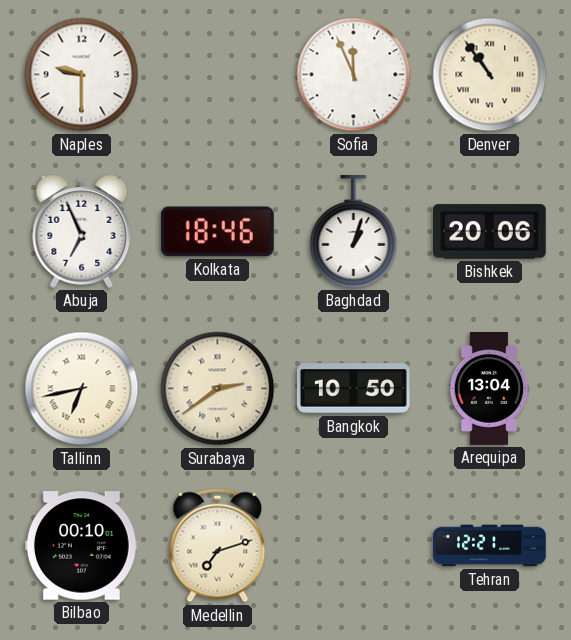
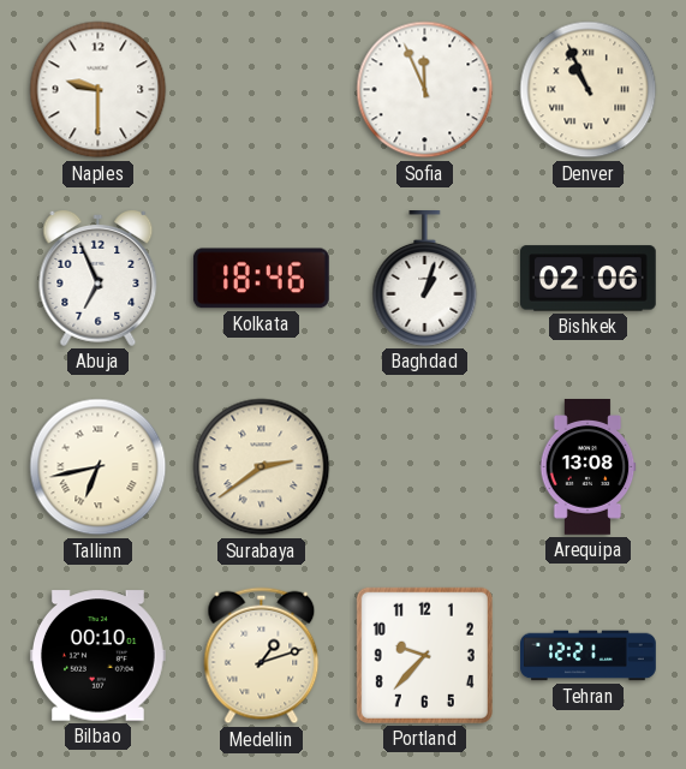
Denver: 10:54 -> 10:56 (589, 90)
Bishkek: 20:06 -> 02:06 (587, 279)
Bangkok: 10:50 -> none (353, 389)
Arequipa: 13:04 -> 13:08 (587, 467)
Medellin: 7:12 -> 1:12 (262, 656)
Portland: none -> 9:37 (424, 655)
